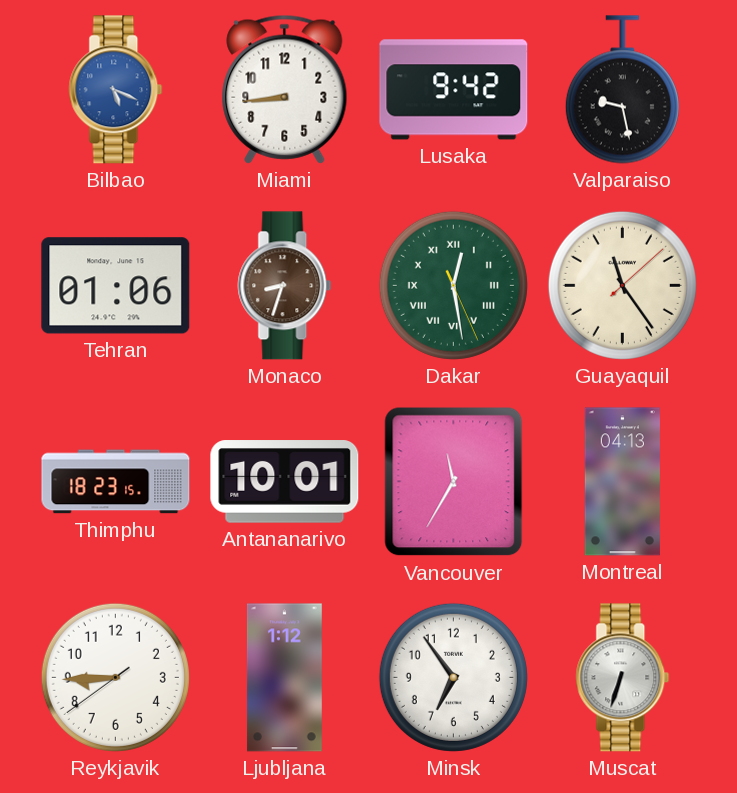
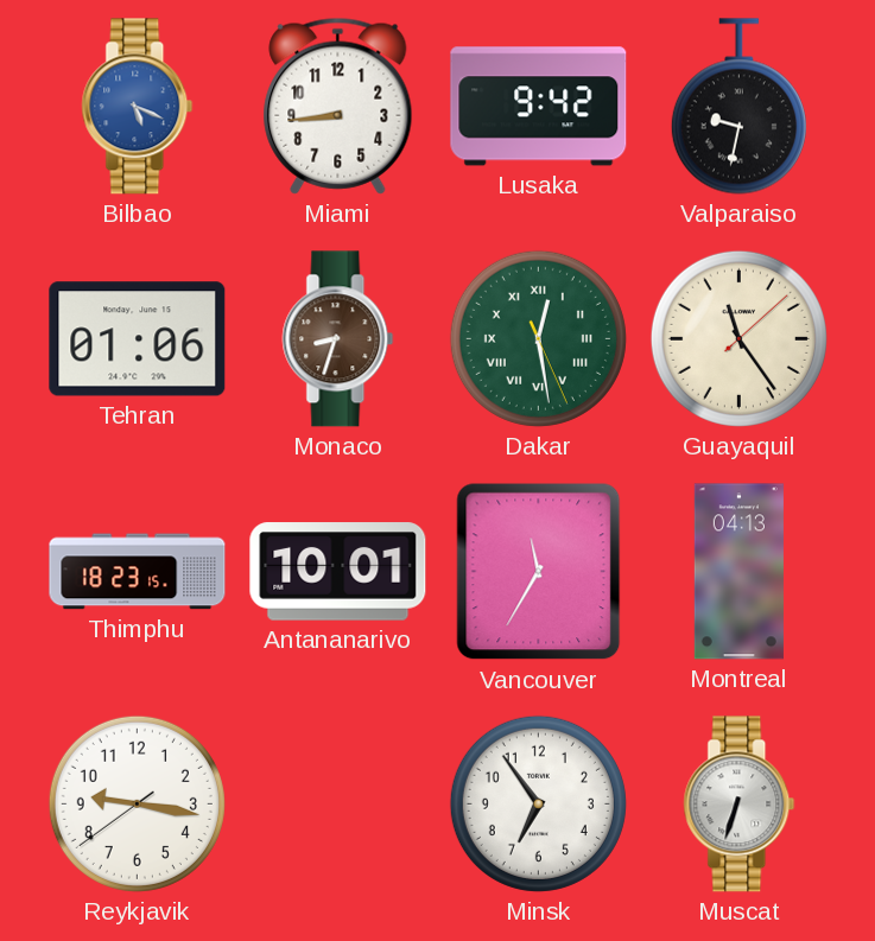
Valparaiso: 9:28 -> 9:32 (738, 107)
Reykjavik: 8:44 -> 9:16 (137, 803)
Ljubljana: 1:12 -> none (284, 678)
